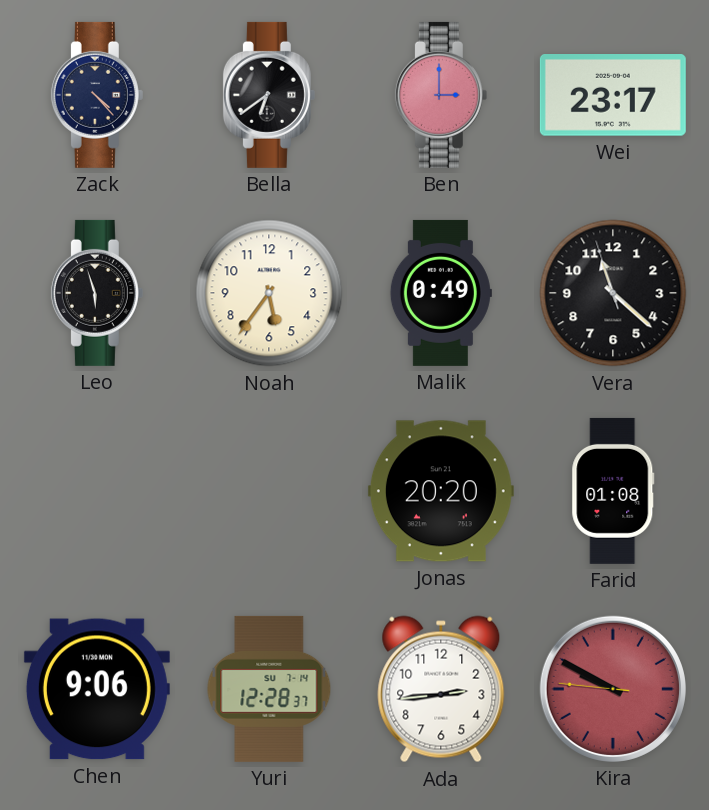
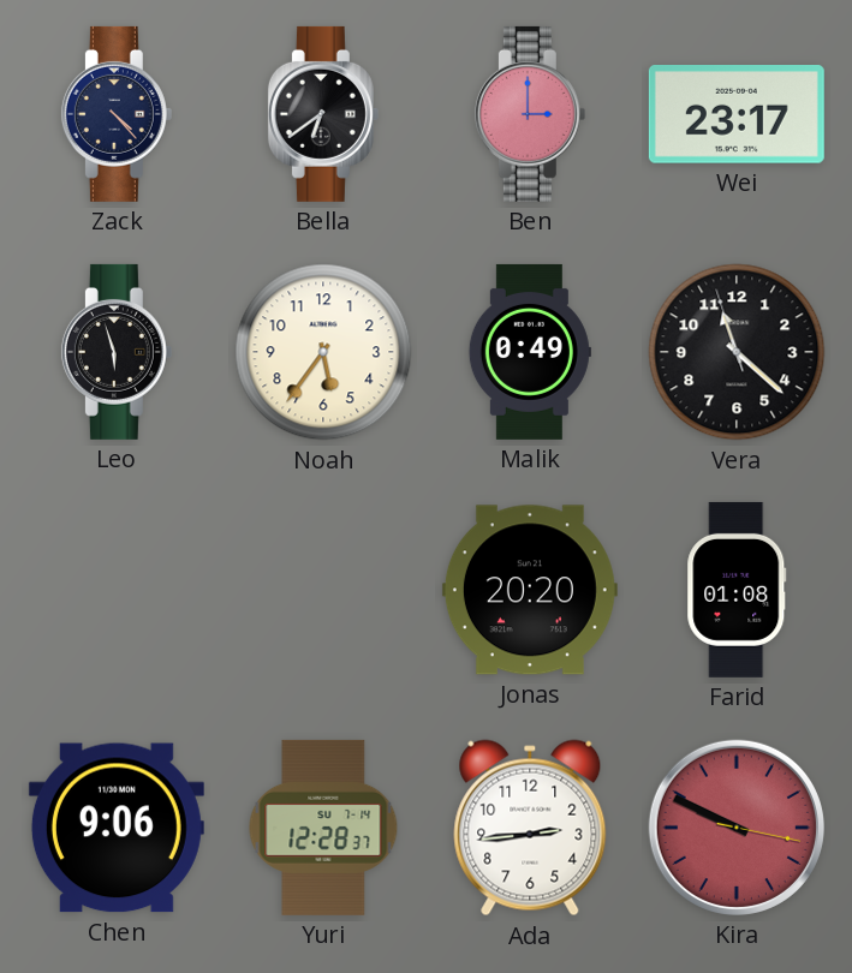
Kira: 9:49:46 -> 9:49:17 (737, 828)
